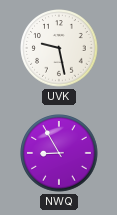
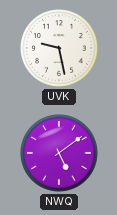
NWQ: 8:55 -> 5:09 (59, 153)
